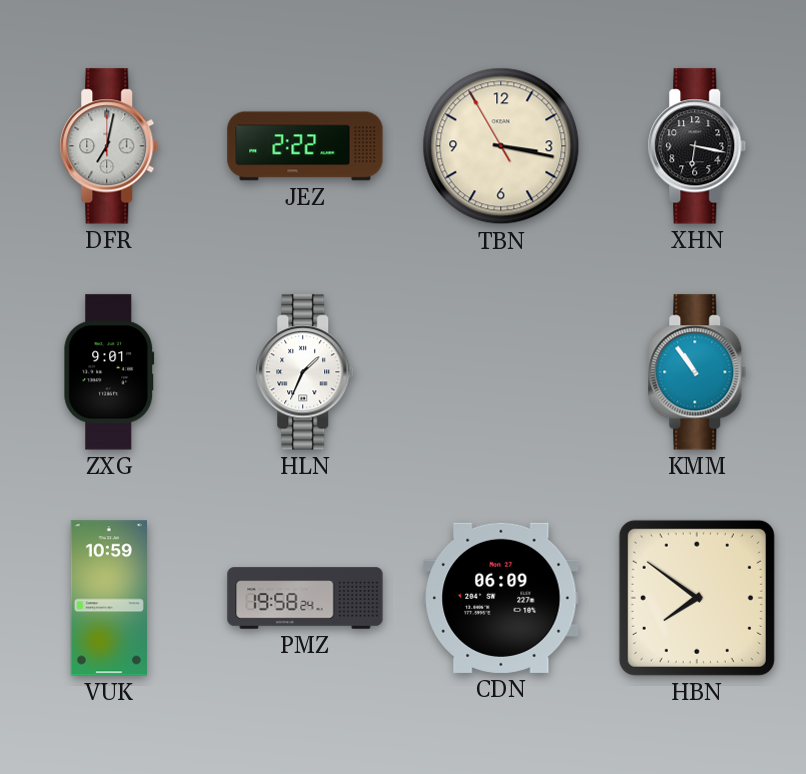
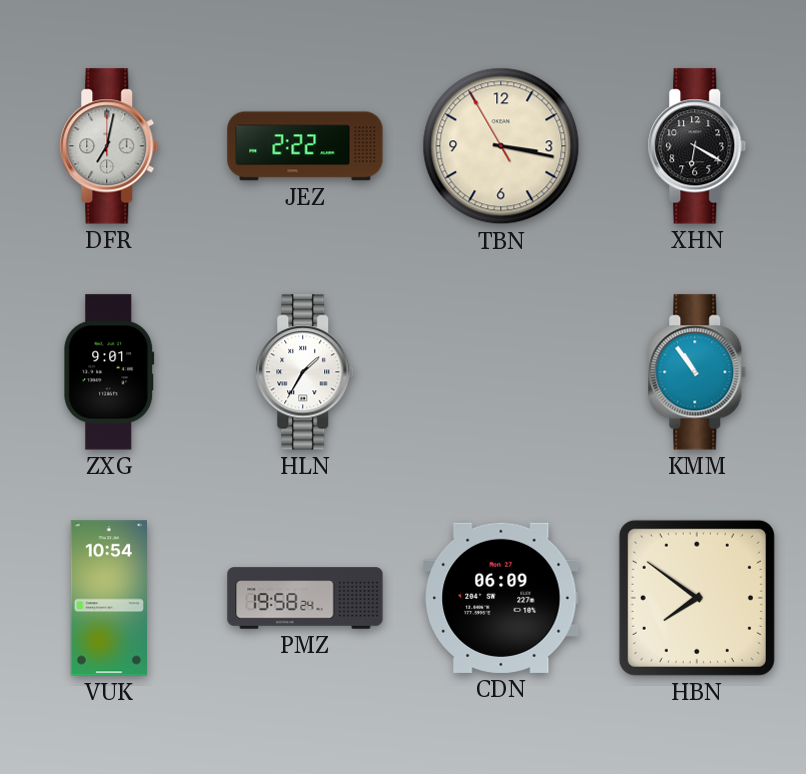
XHN: 6:17 -> 6:20 (697, 146)
HLN: 1:34 -> 1:35 (305, 372)
VUK: 10:59 -> 10:54 (108, 598)
